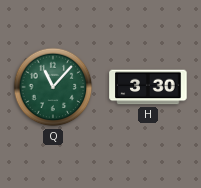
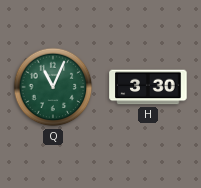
Q: 11:07 -> 11:04 (53, 87)
